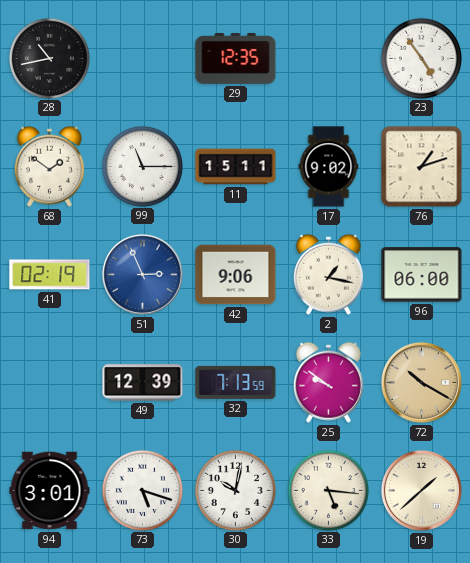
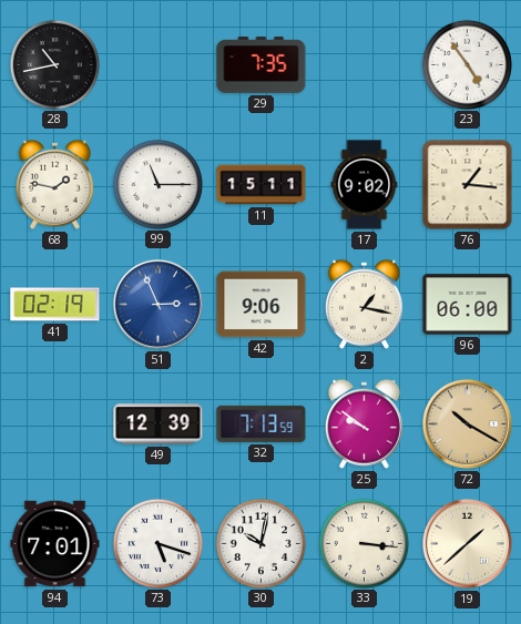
29: 12:35 -> 7:35 (262, 64)
68: 1:51 -> 1:47 (54, 184)
76: 1:12 -> 1:16 (468, 185)
94: 3:01 -> 7:01 (55, 544)
33: 5:16 -> 3:16 (364, 543)
